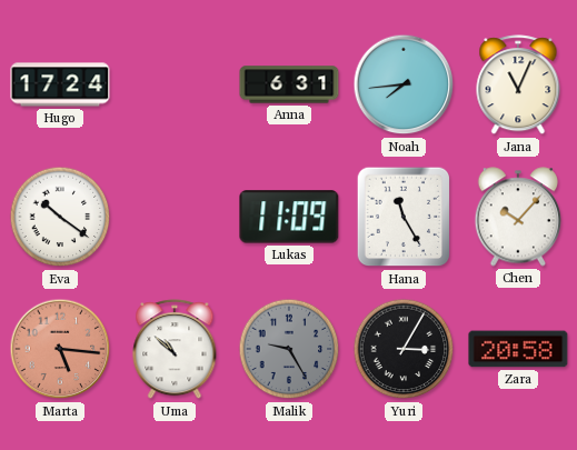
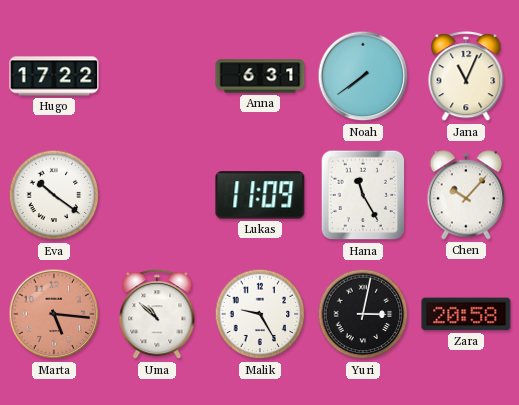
Hugo: 17:24 -> 17:22 (54, 76)
Noah: 7:44 -> 7:39 (363, 76)
Malik dial: grey -> white (260, 314)
Yuri: 3:05 -> 3:02 (363, 314)
